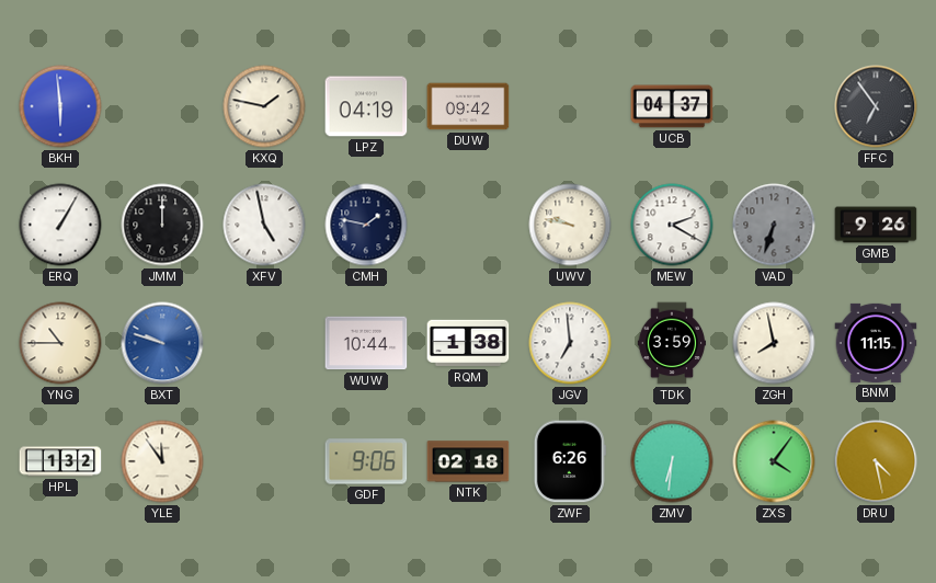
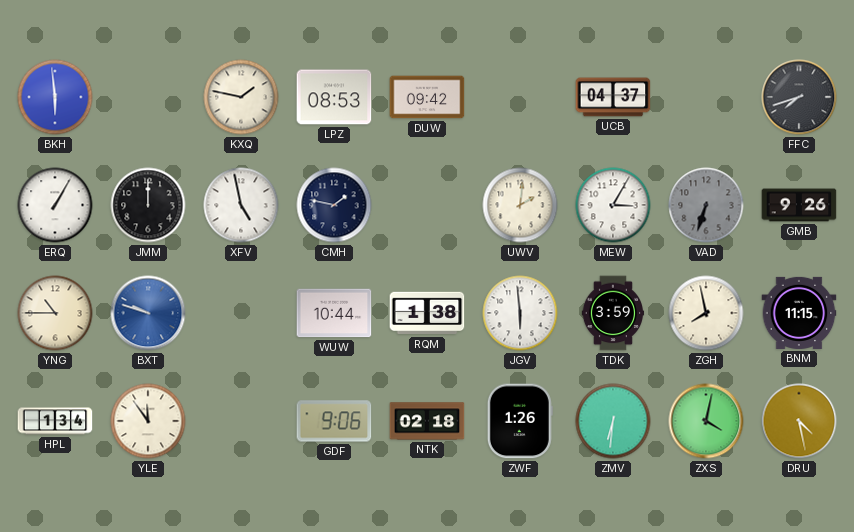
LPZ: 04:19 -> 08:53 (334, 97)
FFC: 6:54 -> 7:42 (799, 97)
UWV: 9:47 -> 2:01 (520, 205)
MEW: 2:20 -> 3:05 (613, 205)
JGV: 6:59 -> 5:59 (520, 313)
HPL: 1:32 -> 1:34 (55, 421)
ZWF: 6:26 -> 1:26 (520, 421)
ZXS: 4:06 -> 4:02 (706, 421)
